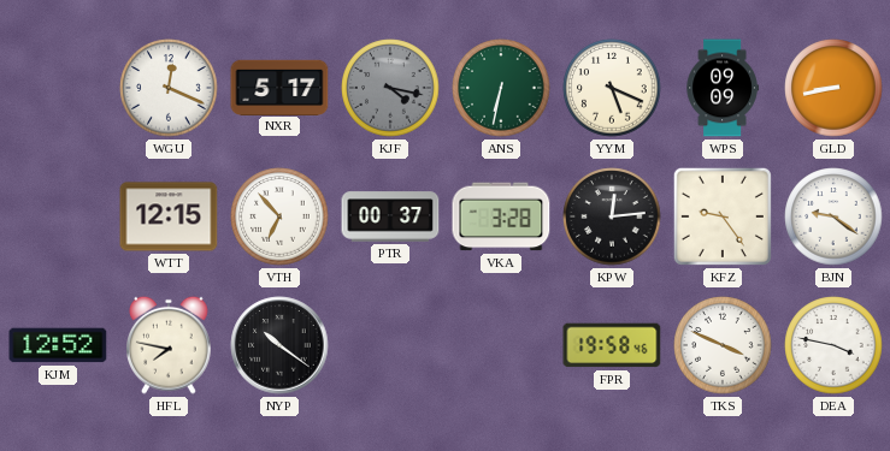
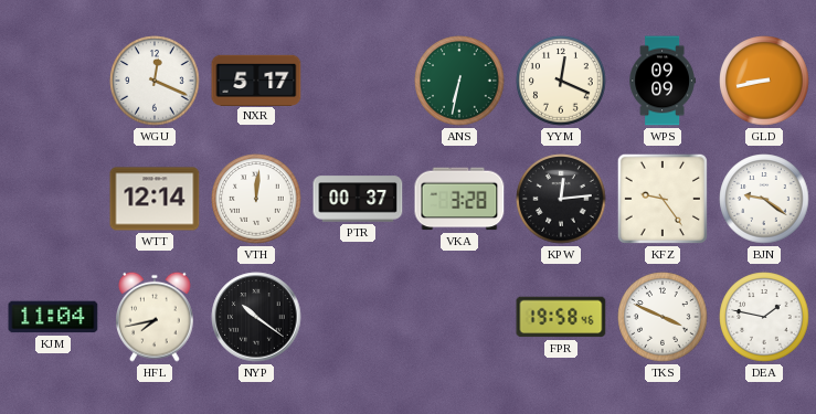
KJF: 4:17 -> none (390, 88)
YYM: 5:19 -> 12:19 (561, 81)
WTT: 12:15 -> 12:14 (155, 199)
VTH: 6:53 -> 12:01 (256, 199)
KJM: 12:52 -> 11:04 (53, 317)
HFL: 7:47 -> 7:43 (156, 317)
DEA: 3:47 -> 1:47 (764, 317)
